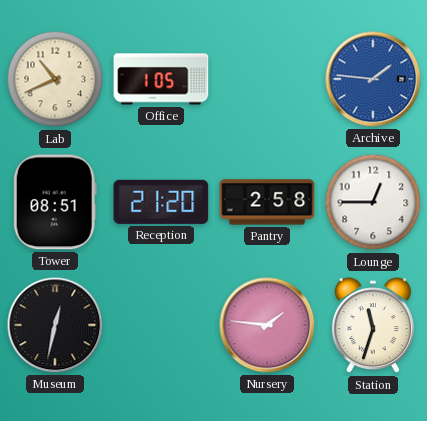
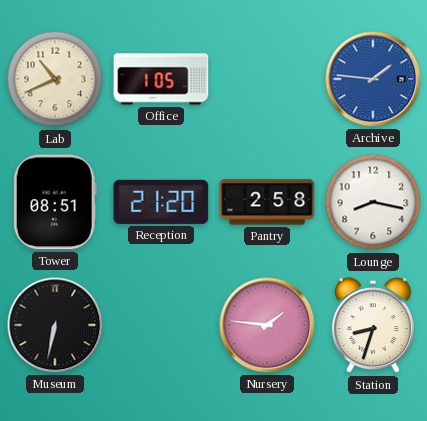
Lounge: 12:45 -> 8:17 (373, 202)
Museum: 12:32 -> 6:32 (55, 325)
Station: 11:33 -> 8:33 (373, 326)
